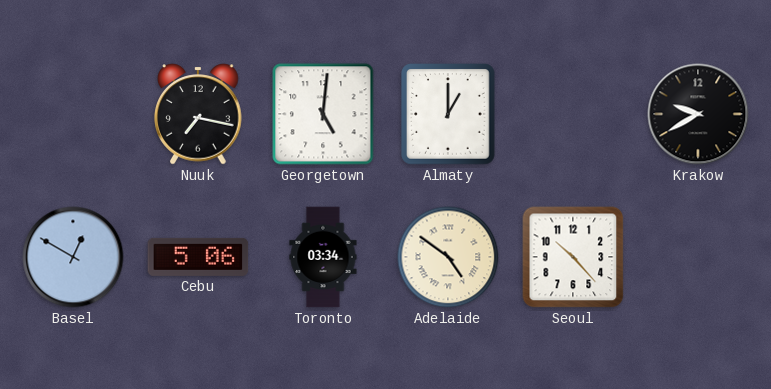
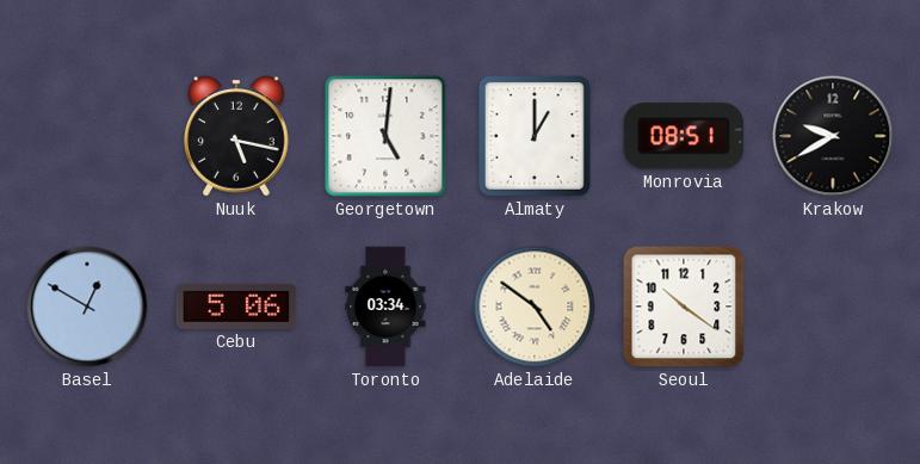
Nuuk: 7:17 -> 5:17 (236, 136)
Monrovia: none -> 08:51 (684, 136)
Seoul: 10:23 -> 10:21 (684, 307)
